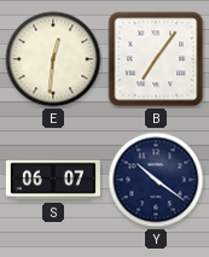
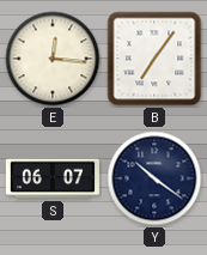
E: 12:31 -> 12:16 (53, 59)
